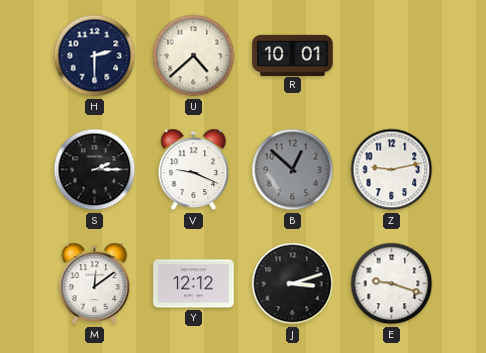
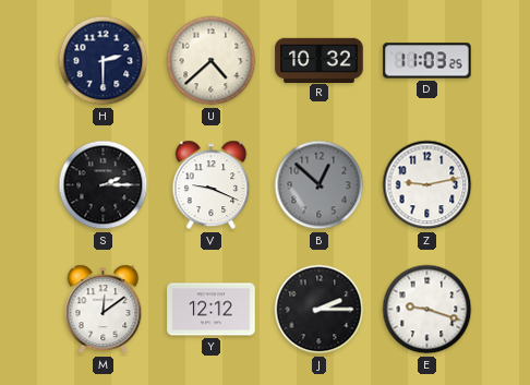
R: 10:01 -> 10:32 (320, 60)
D: none -> 11:03 (427, 61)
J: 3:12 -> 2:15 (320, 310)
